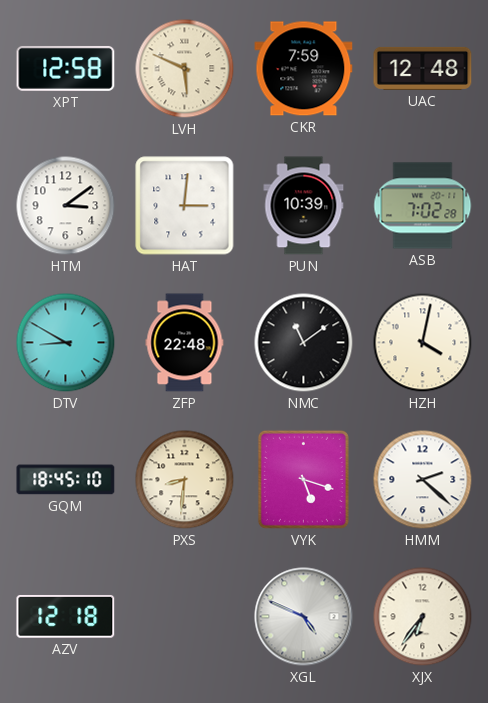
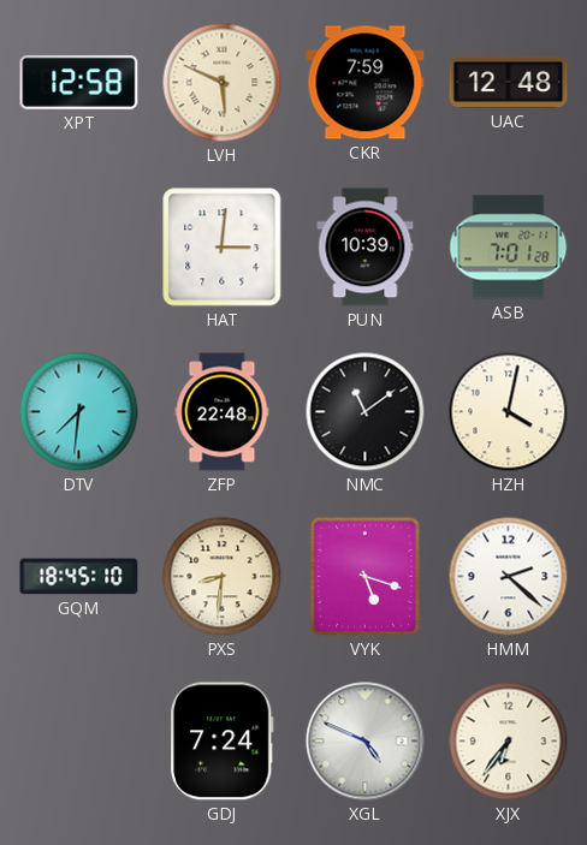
HTM: 3:09 -> none (66, 206)
ASB: 7:02 -> 7:01 (509, 248)
DTV: 8:50 -> 7:31 (79, 412)
AZV: 12:18 -> none (66, 616)
GDJ: none -> 7:24 (223, 742)
